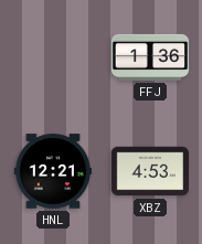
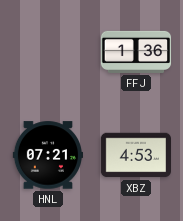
HNL: 12:21 -> 07:21 (47, 155)
